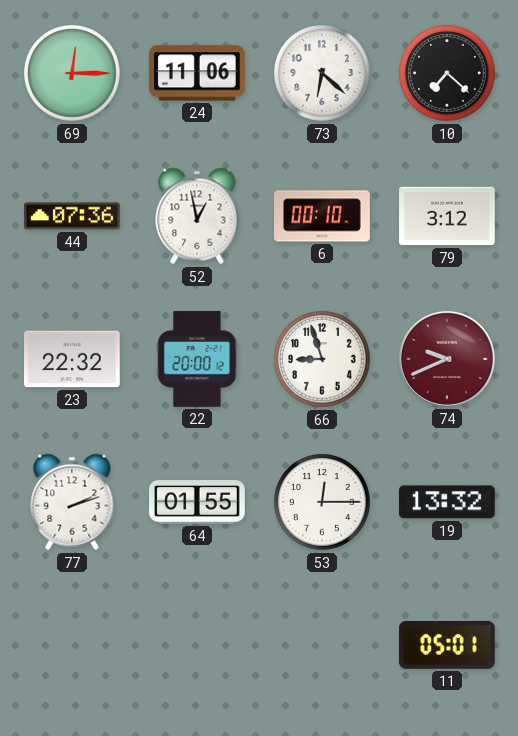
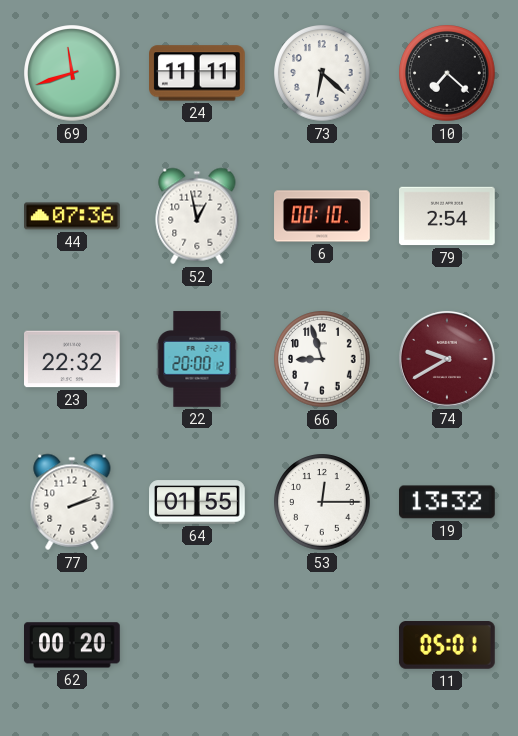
69: 12:15 -> 11:42 (72, 73)
24: 11:06 -> 11:11 (198, 73)
79: 3:12 -> 2:54 (447, 216)
74: 9:41 -> 9:40 (447, 359)
62: none -> 00:20 (73, 645)
